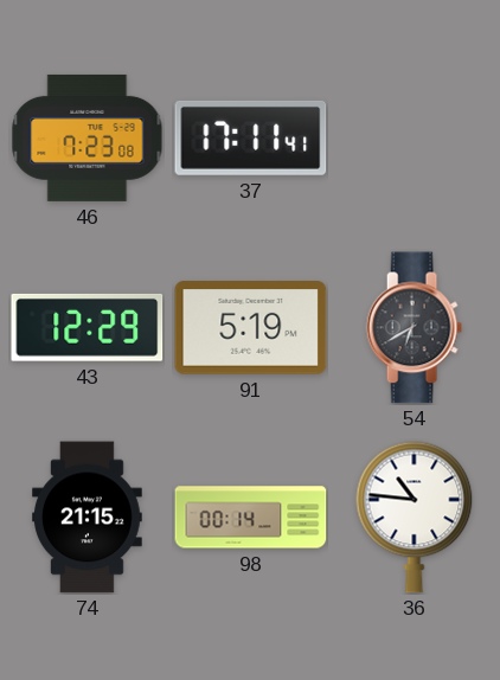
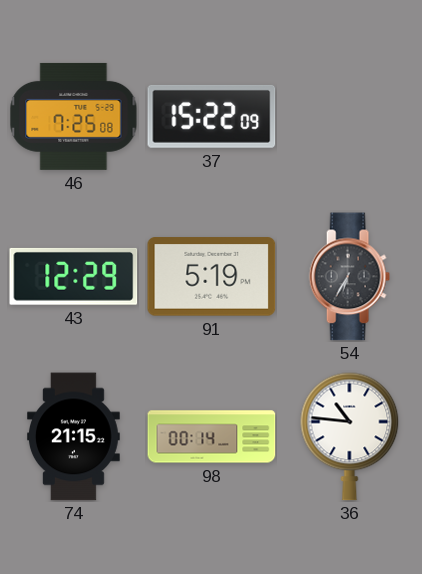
46: 7:23 -> 7:25 (74, 116)
37: 17:11 -> 15:22 (212, 116)
54: 6:40 -> 6:35 (349, 277)
